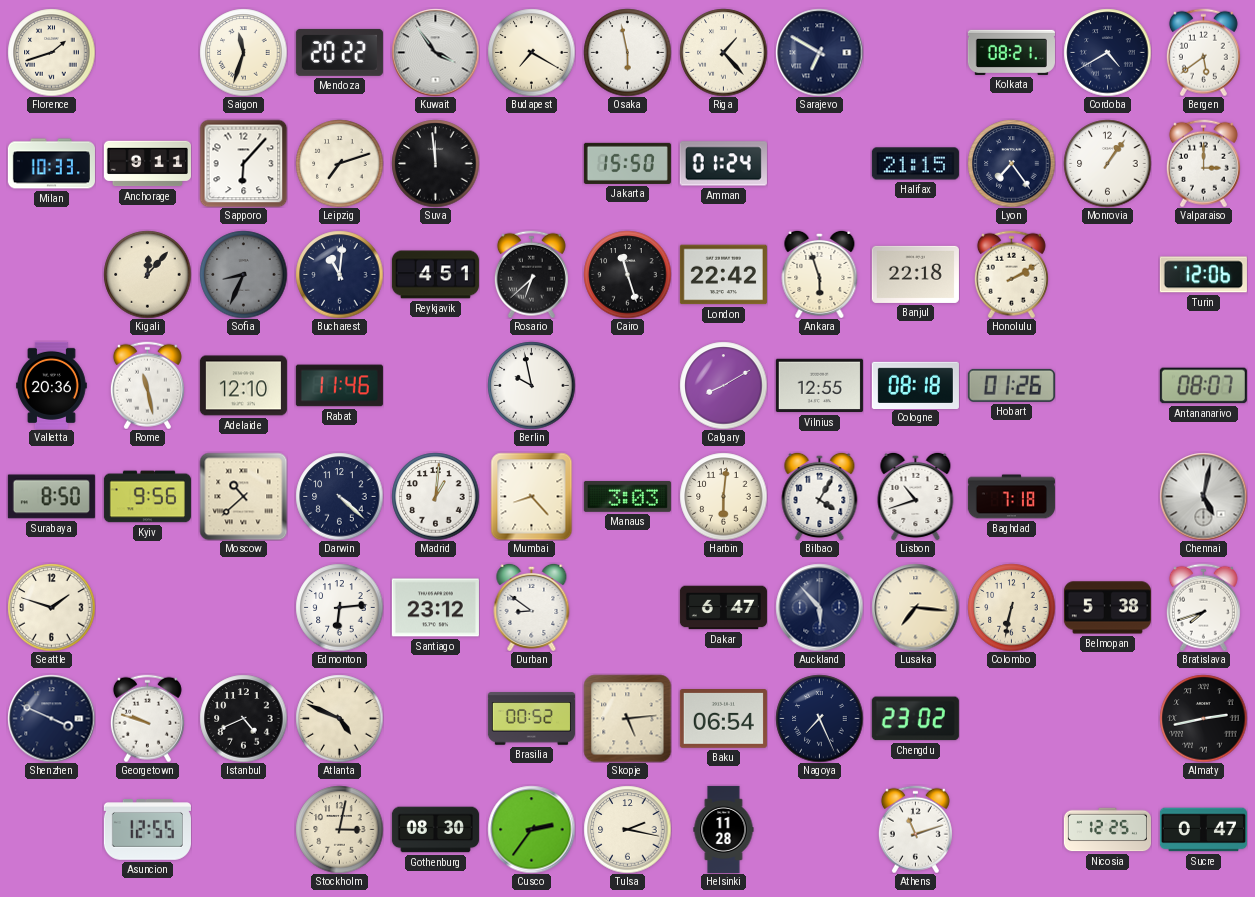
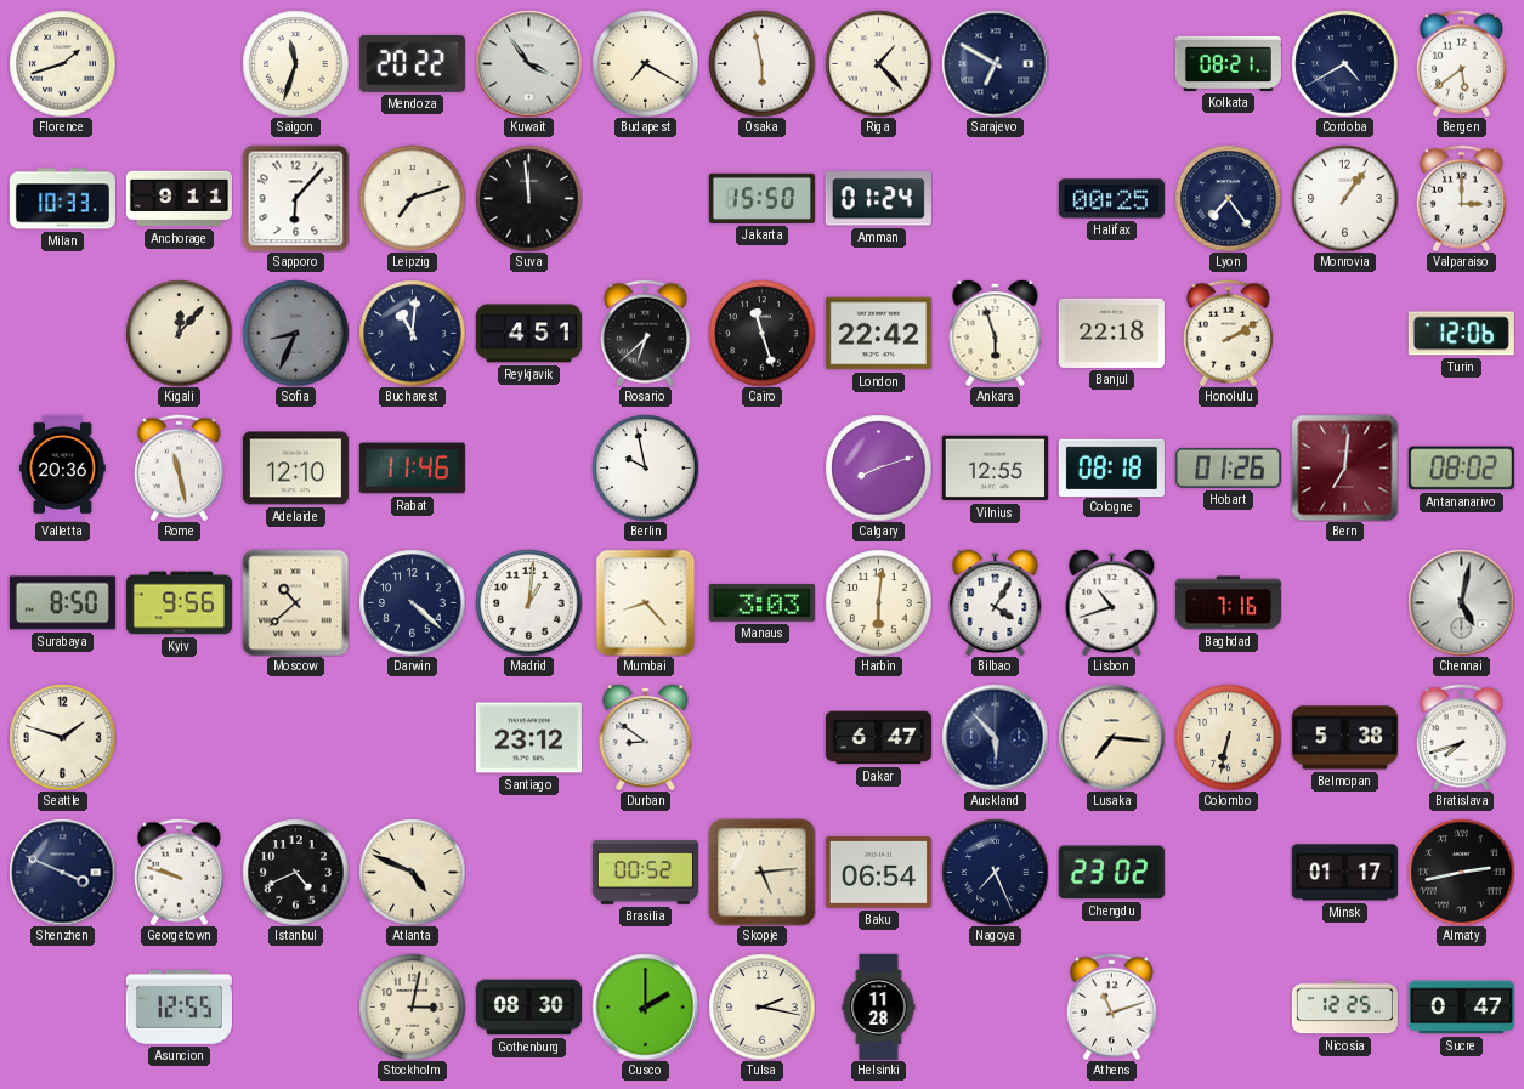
Halifax: 21:15 -> 00:25 (1111, 199)
Calgary: 8:10 -> 8:12 (878, 467)
Bern: none -> 7:01 (1344, 467)
Antananarivo: 08:07 -> 08:02 (1461, 469)
Baghdad: 7:18 -> 7:16 (1228, 603)
Edmonton: 6:14 -> none (339, 607)
Minsk: none -> 01:17 (1344, 873)
Cusco: 2:36 -> 2:00 (645, 1006)
